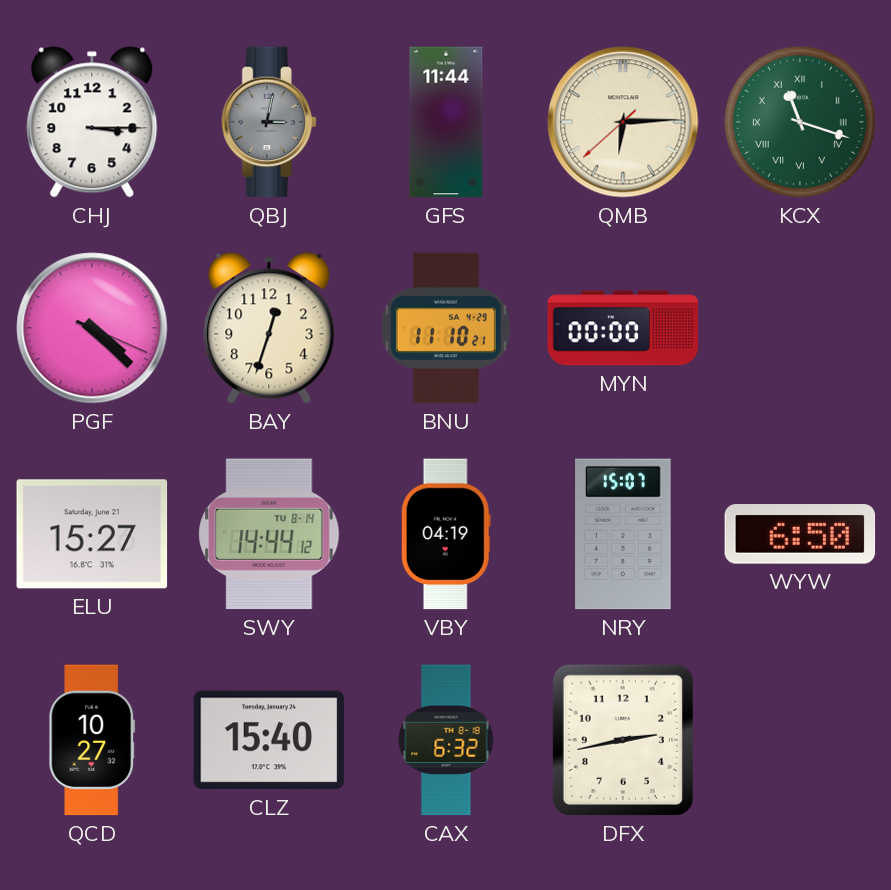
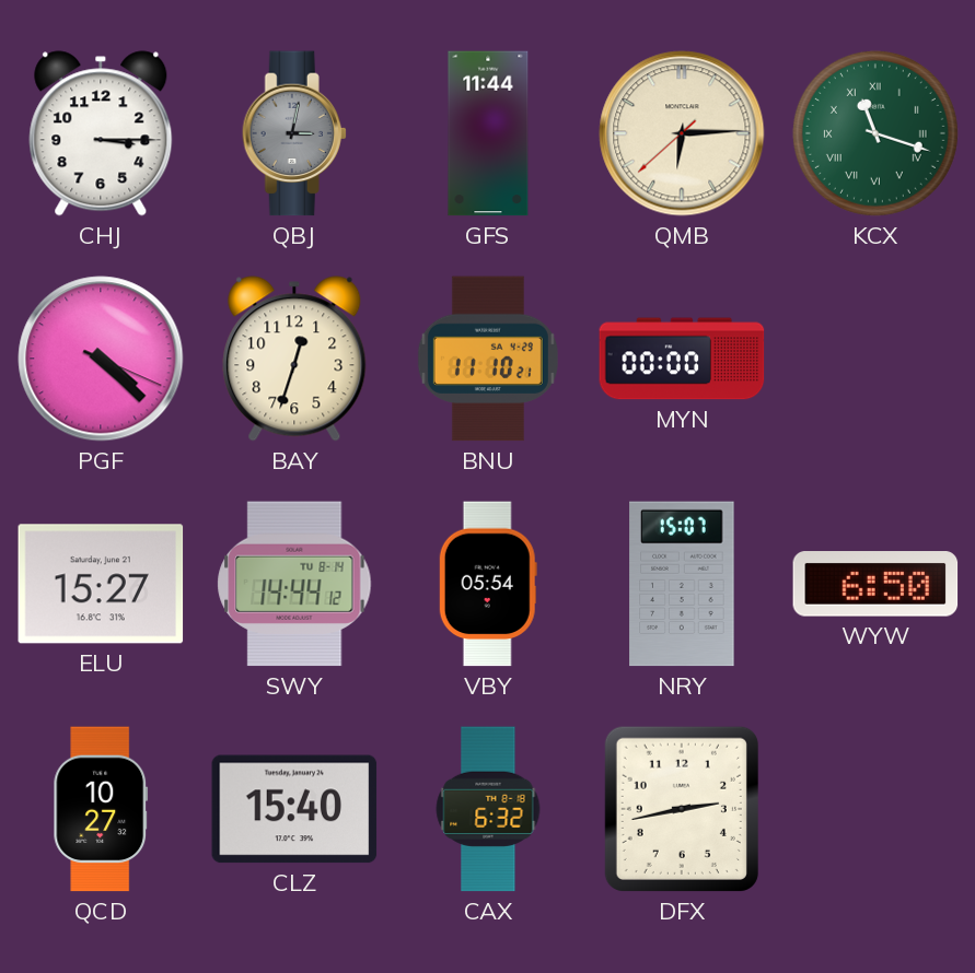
VBY: 04:19 -> 05:54 (488, 584)
